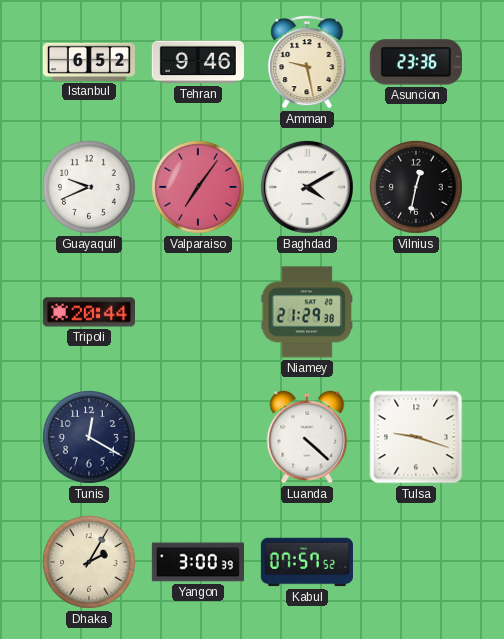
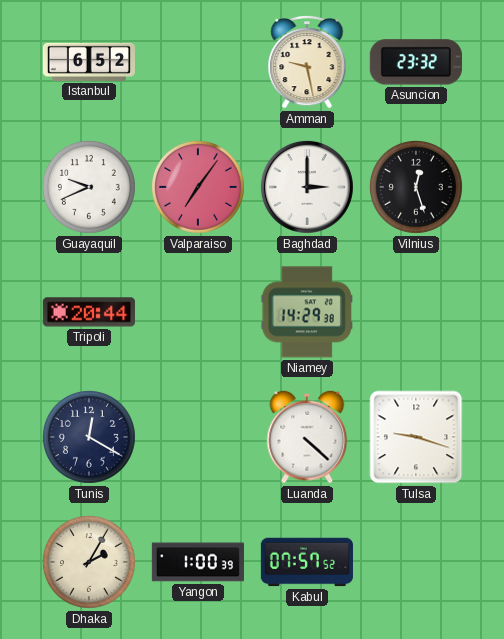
Tehran: 9:46 -> none (198, 62)
Asuncion: 23:36 -> 23:32 (416, 62)
Baghdad: 4:10 -> 3:00 (307, 187)
Vilnius: 12:32 -> 12:27 (416, 187)
Niamey: 21:29 -> 14:29 (307, 312)
Yangon: 3:00 -> 1:00 (198, 562)
